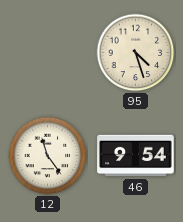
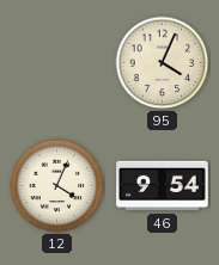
95: 4:27 -> 4:04 (163, 63)
12: 11:24 -> 4:04 (57, 186)
